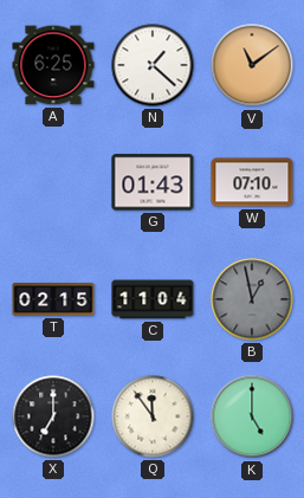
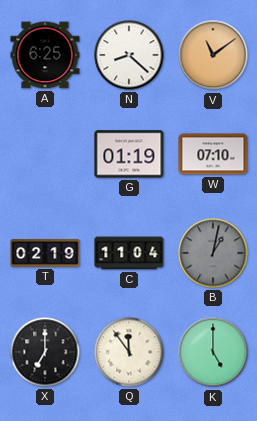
N: 1:22 -> 8:22 (129, 55)
G: 01:43 -> 01:19 (129, 154)
T: 02:15 -> 02:19 (45, 253)
B: 12:58 -> 1:02 (213, 253)
